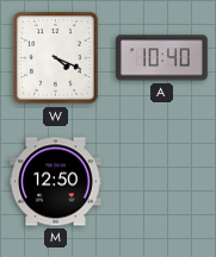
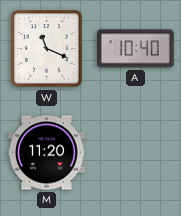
W: 4:19 -> 11:19 (47, 49)
M: 12:50 -> 11:20 (47, 153)
